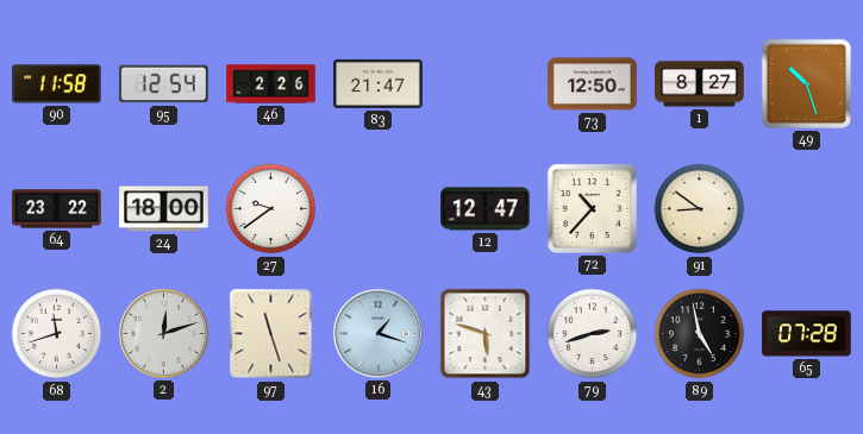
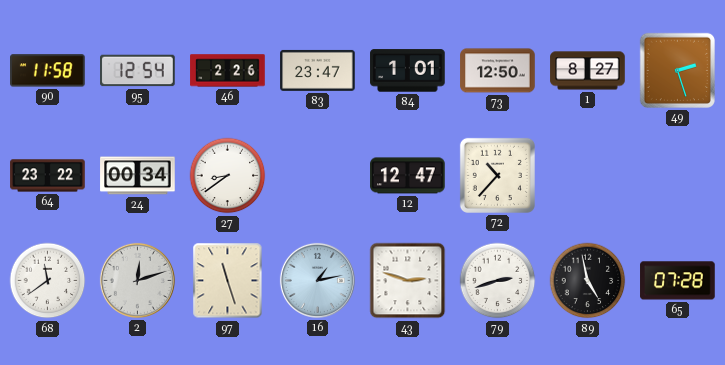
83: 21:47 -> 23:47 (318, 70)
84: none -> 1:01 (408, 71)
49: 10:27 -> 2:27 (677, 70)
24: 18:00 -> 00:34 (138, 176)
27: 9:39 -> 8:39 (228, 176)
91: 8:51 -> none (700, 209)
68: 11:42 -> 11:39 (48, 281)
16: 1:18 -> 1:13 (317, 280)
43: 5:48 -> 2:48 (408, 281)
